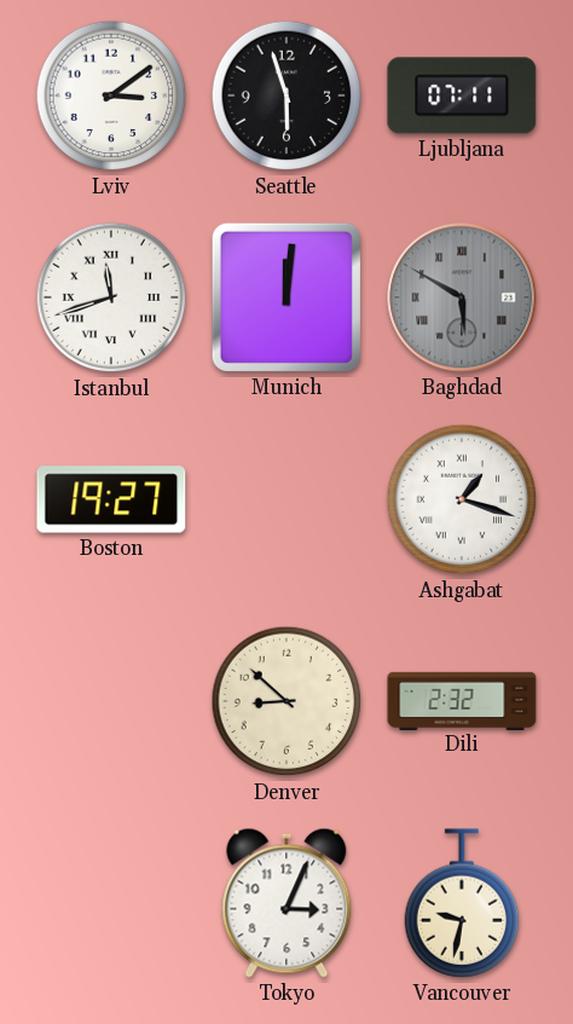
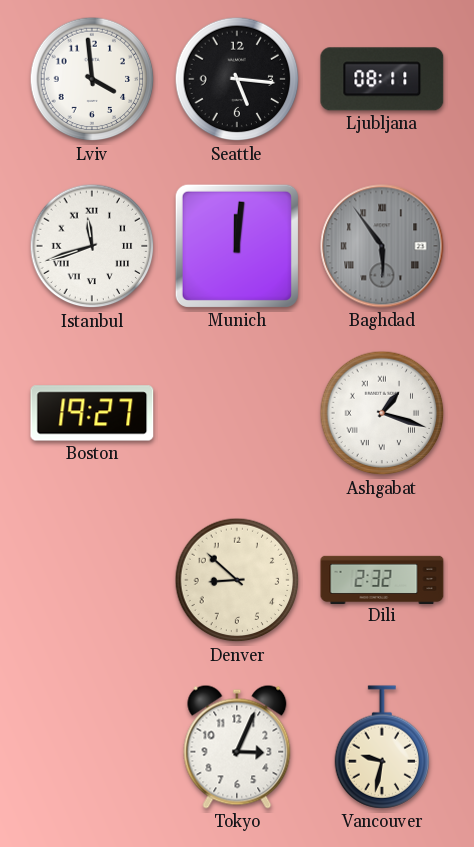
Lviv: 3:09 -> 3:59 (92, 79)
Seattle: 5:57 -> 5:16 (237, 79)
Ljubljana: 07:11 -> 08:11 (382, 79)
Baghdad: 5:50 -> 5:54 (382, 246)
